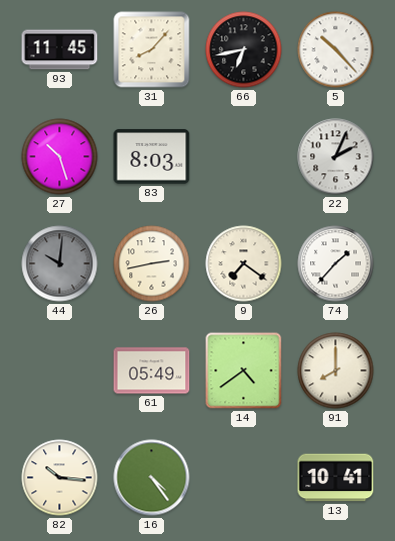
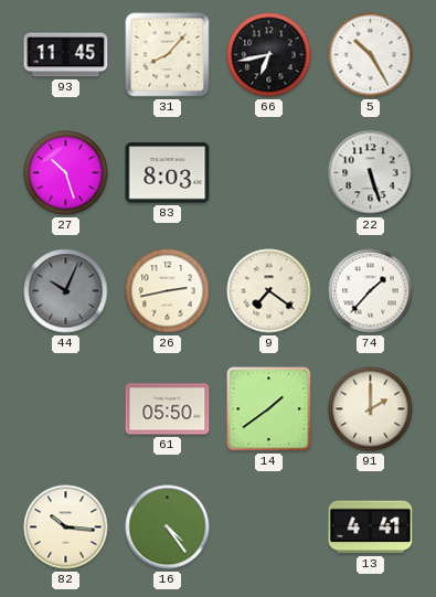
5: 10:23 -> 10:25 (371, 55)
22: 2:04 -> 5:27 (371, 173)
44: 10:01 -> 10:04 (66, 291)
61: 05:49 -> 05:50 (168, 409)
14: 4:39 -> 1:39 (269, 409)
91: 8:00 -> 2:00 (371, 409)
13: 10:41 -> 4:41 (371, 527)
